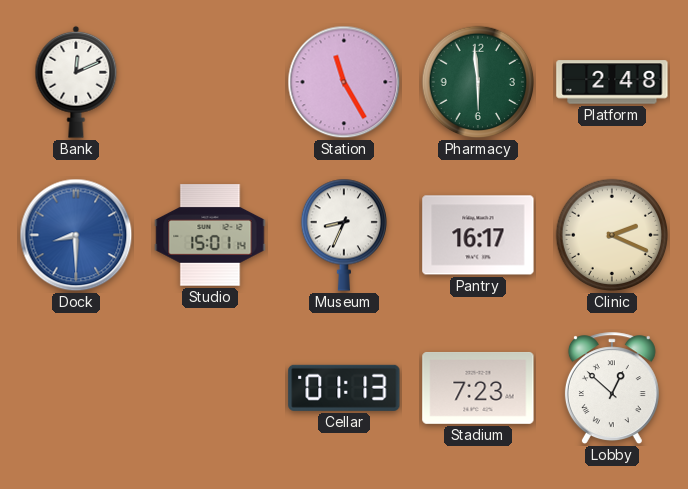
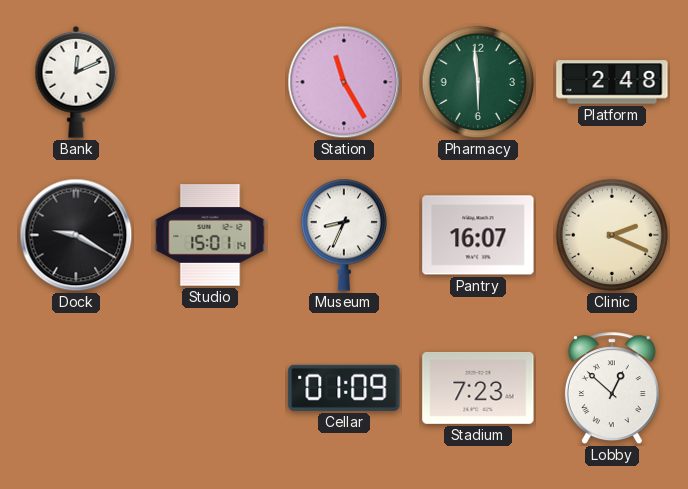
Dock: 8:30 -> 9:20 (76, 235)
Dock dial: blue -> black (76, 235)
Pantry: 16:17 -> 16:07 (478, 235)
Cellar: 01:13 -> 01:09 (344, 388)
